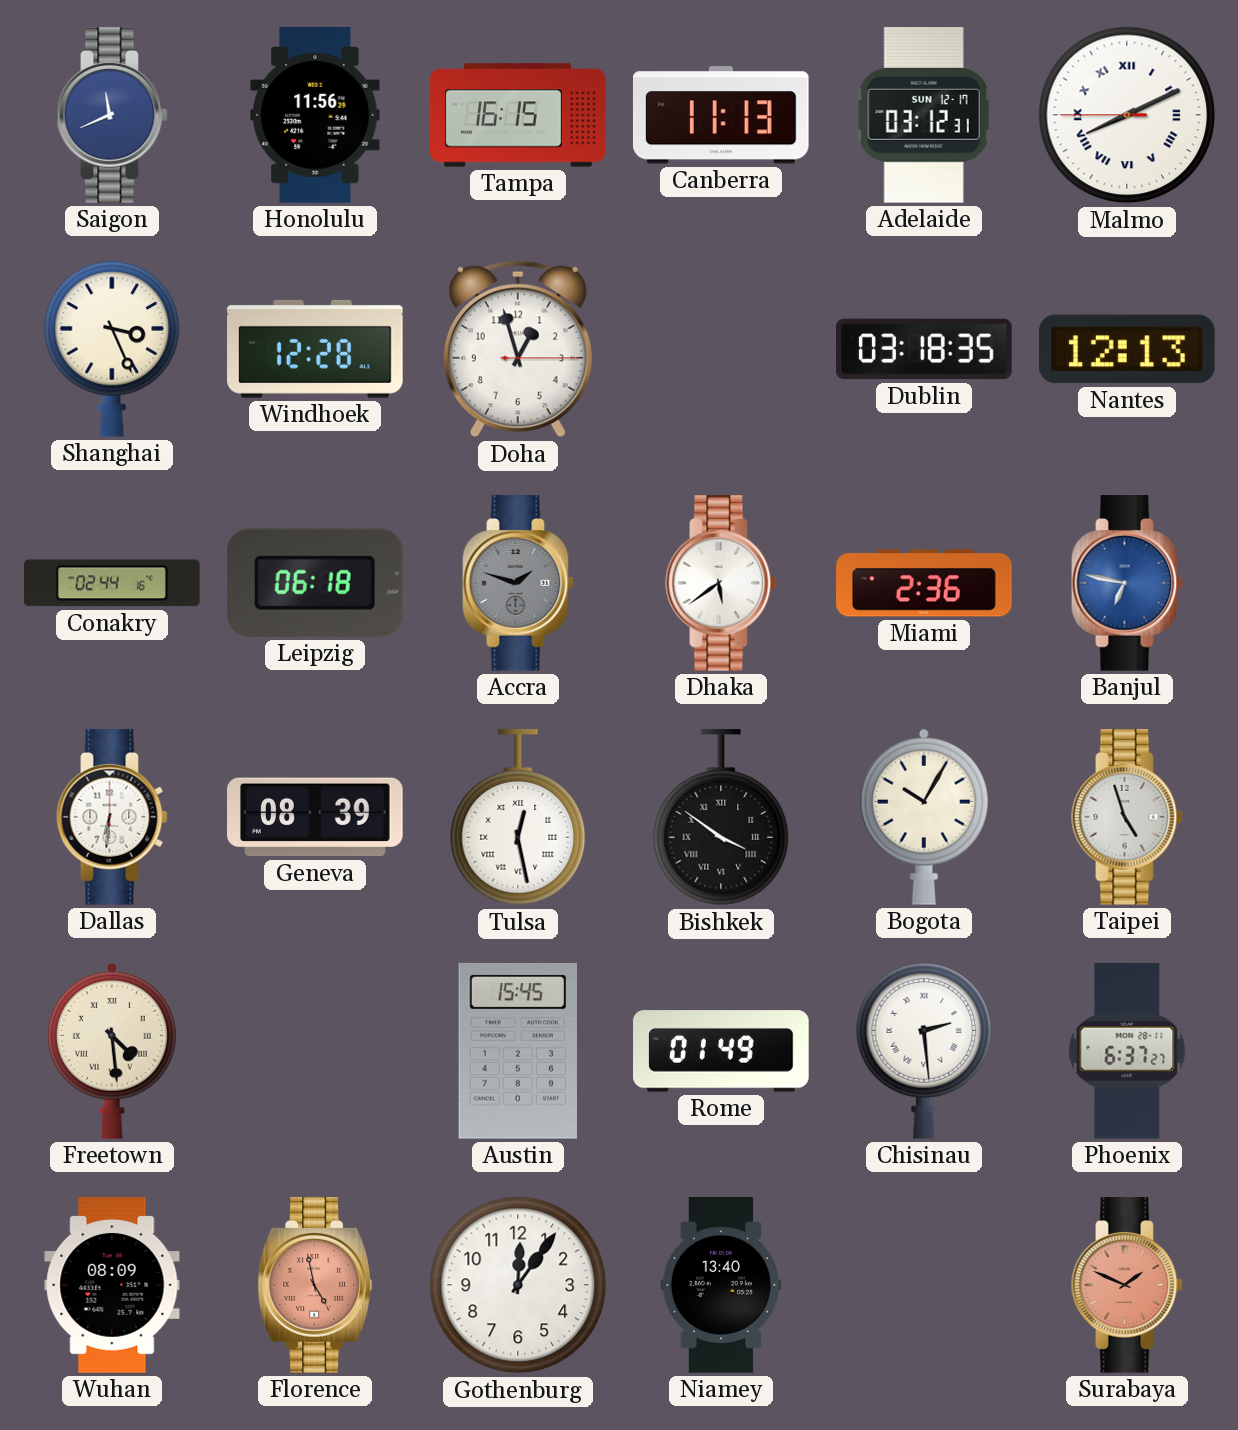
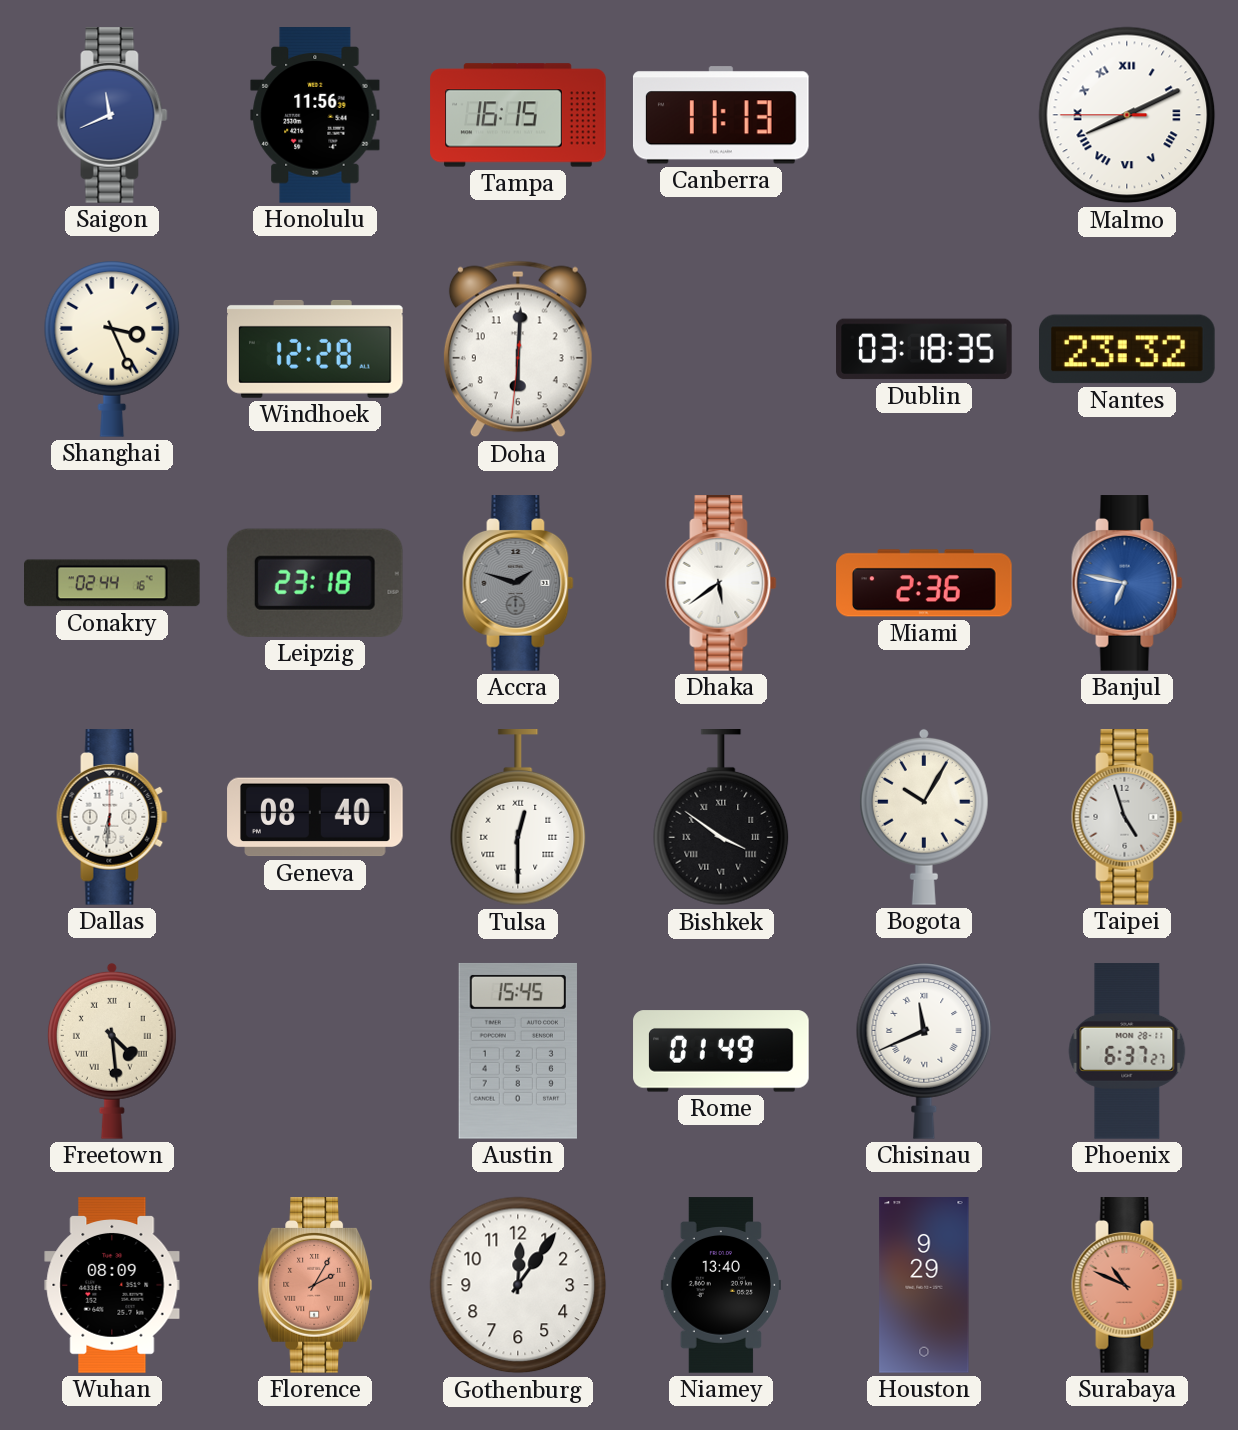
Adelaide: 03:12 -> none (924, 116)
Doha: 12:57 -> 6:00 (518, 349)
Nantes: 12:13 -> 23:32 (1128, 349)
Leipzig: 06:18 -> 23:18 (315, 583)
Geneva: 08:39 -> 08:40 (315, 817)
Tulsa: 12:28 -> 12:30 (518, 818)
Chisinau: 2:29 -> 11:41 (924, 1051)
Florence: 4:58 -> 2:05 (315, 1285)
Houston: none -> 9:29 (924, 1285)
Surabaya: 1:49 -> 10:49 (1127, 1285)
